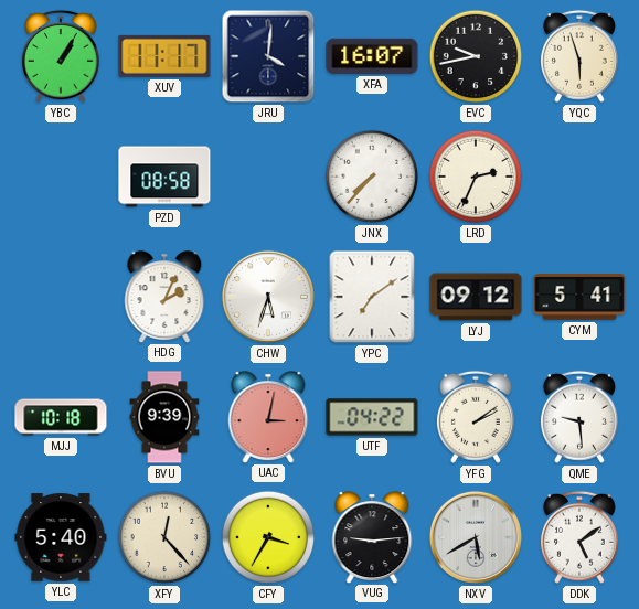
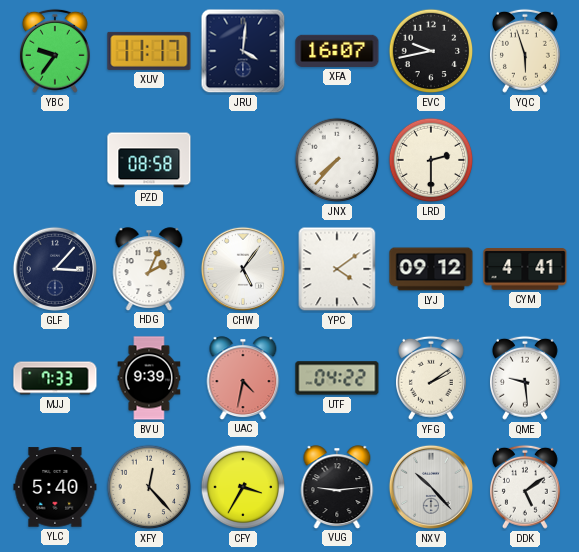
YBC: 1:05 -> 9:36 (55, 51)
LRD: 2:34 -> 2:30 (431, 160)
GLF: none -> 3:07 (55, 269)
CHW: 5:33 -> 5:06 (243, 269)
YPC: 7:09 -> 4:09 (337, 269)
CYM: 5:41 -> 4:41 (525, 269)
MJJ: 10:18 -> 7:33 (55, 378)
UAC: 3:02 -> 4:32 (243, 378)
NXV: 5:40 -> 10:23 (431, 487)
